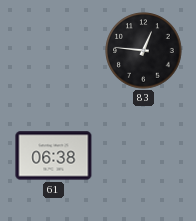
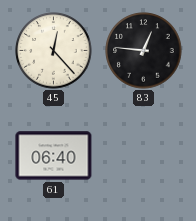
45: none -> 12:23 (54, 51)
61: 06:38 -> 06:40 (54, 156)
